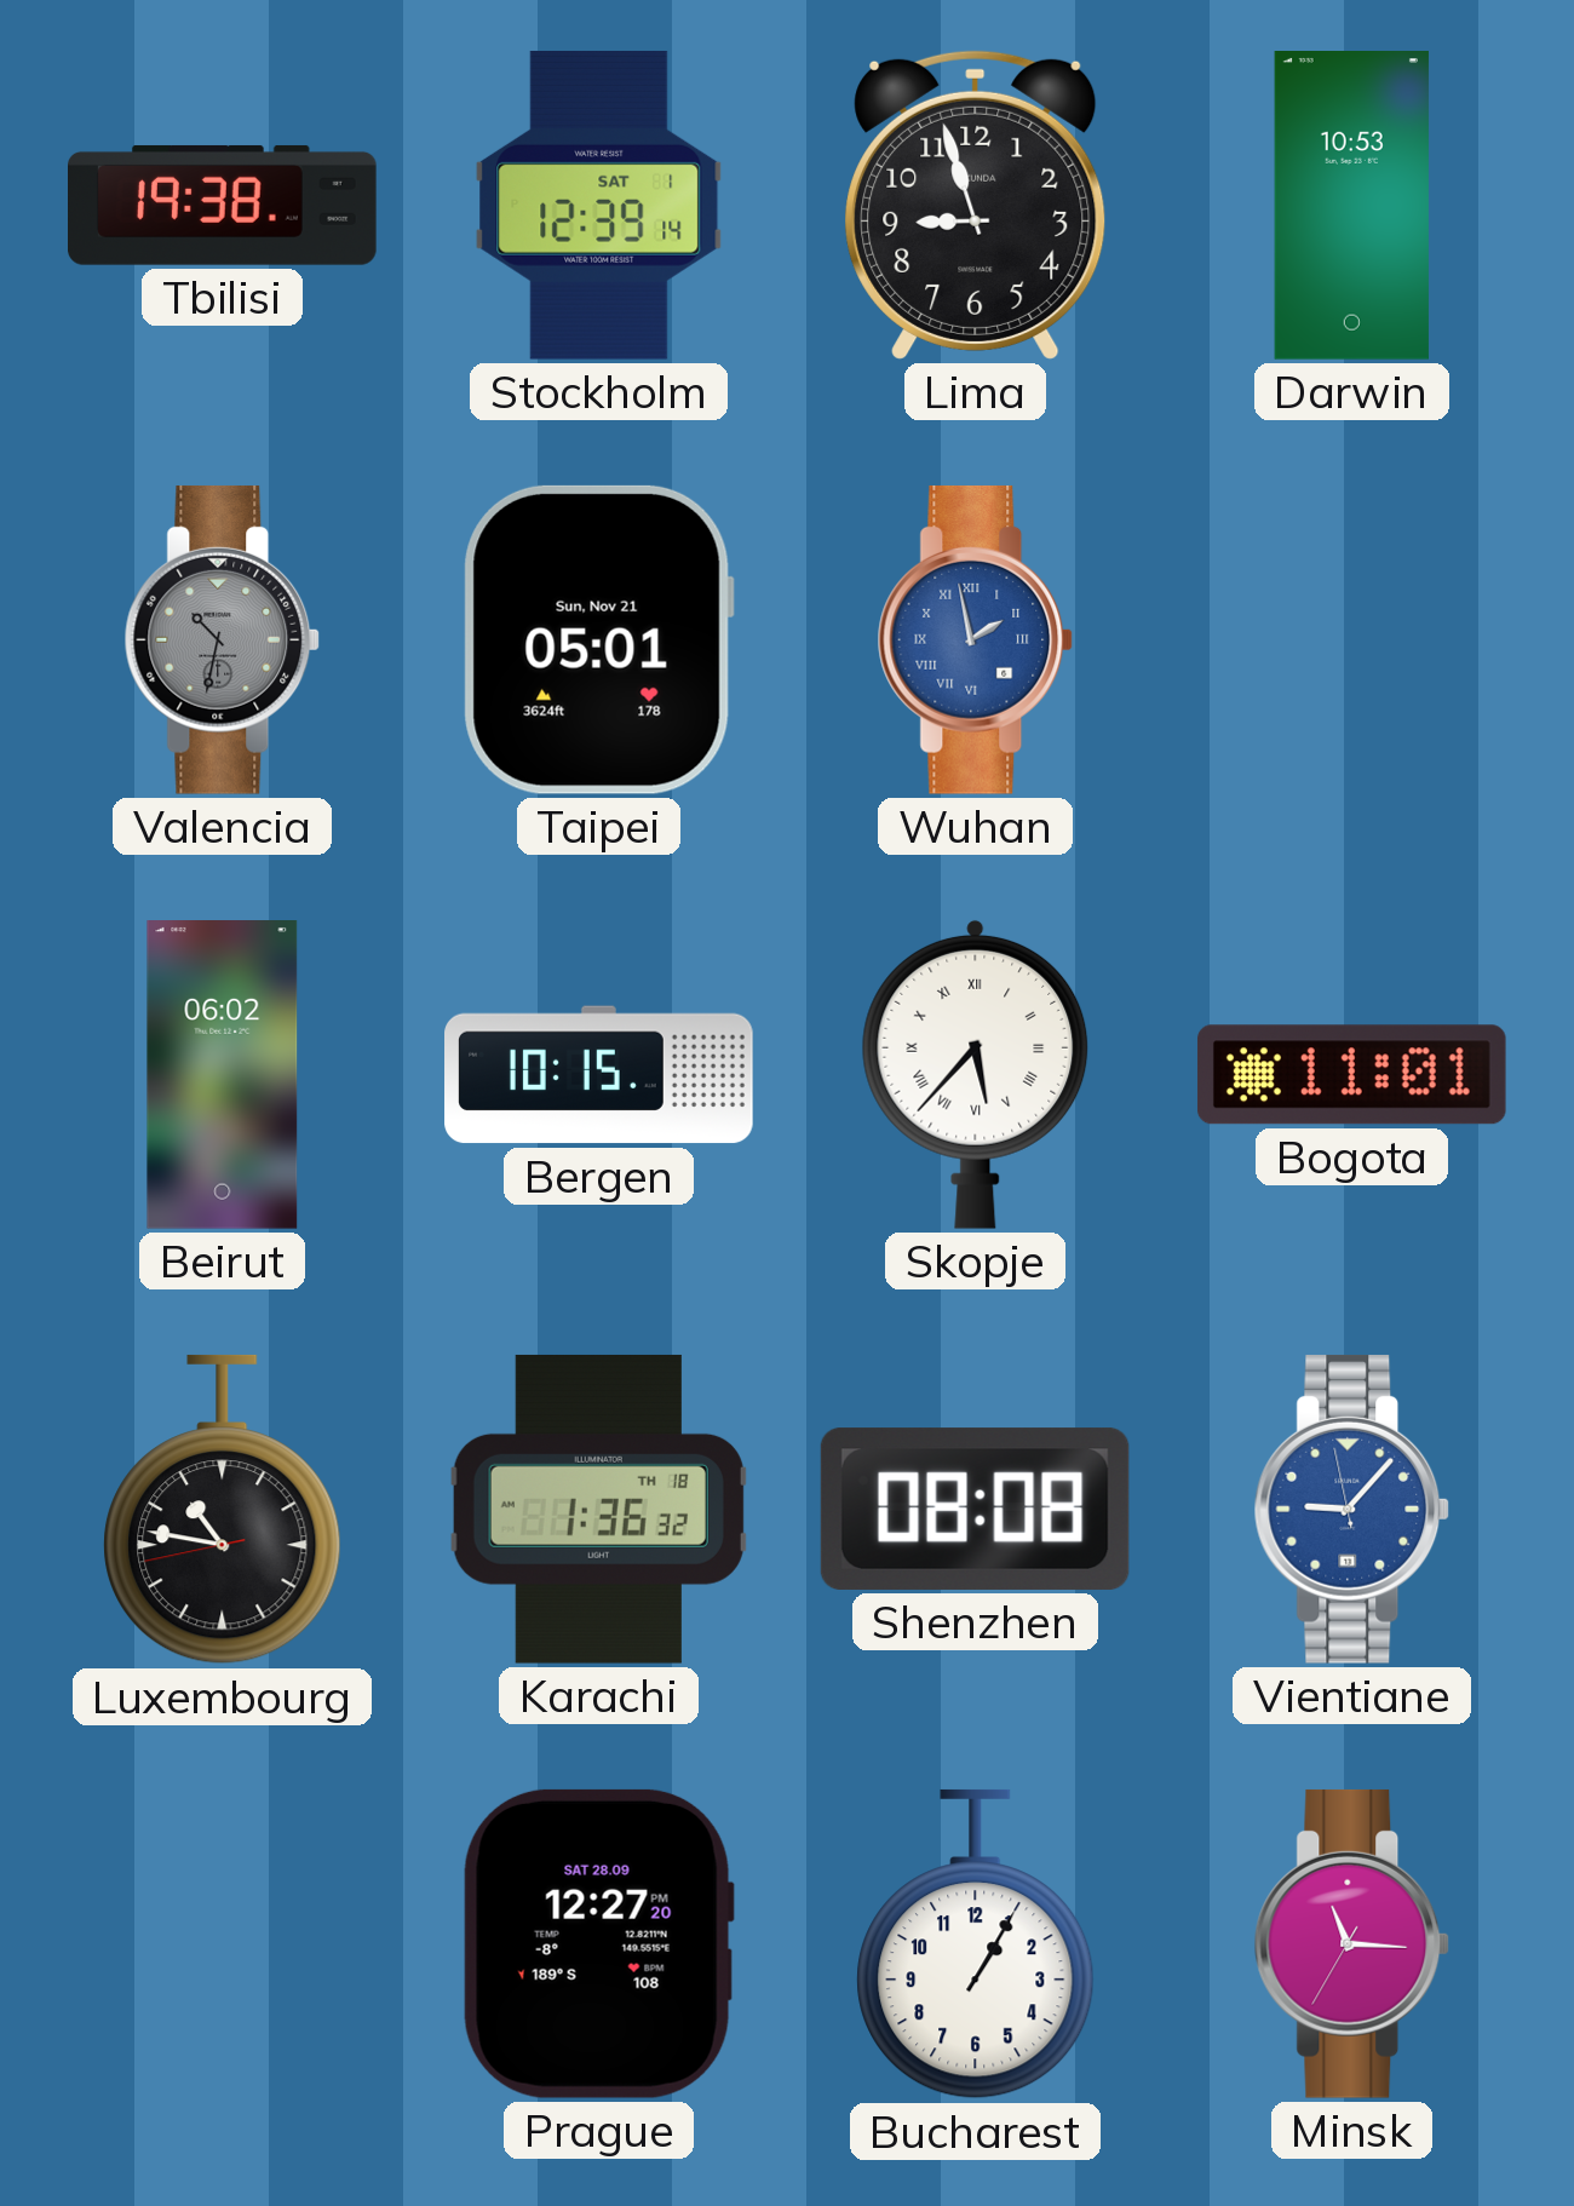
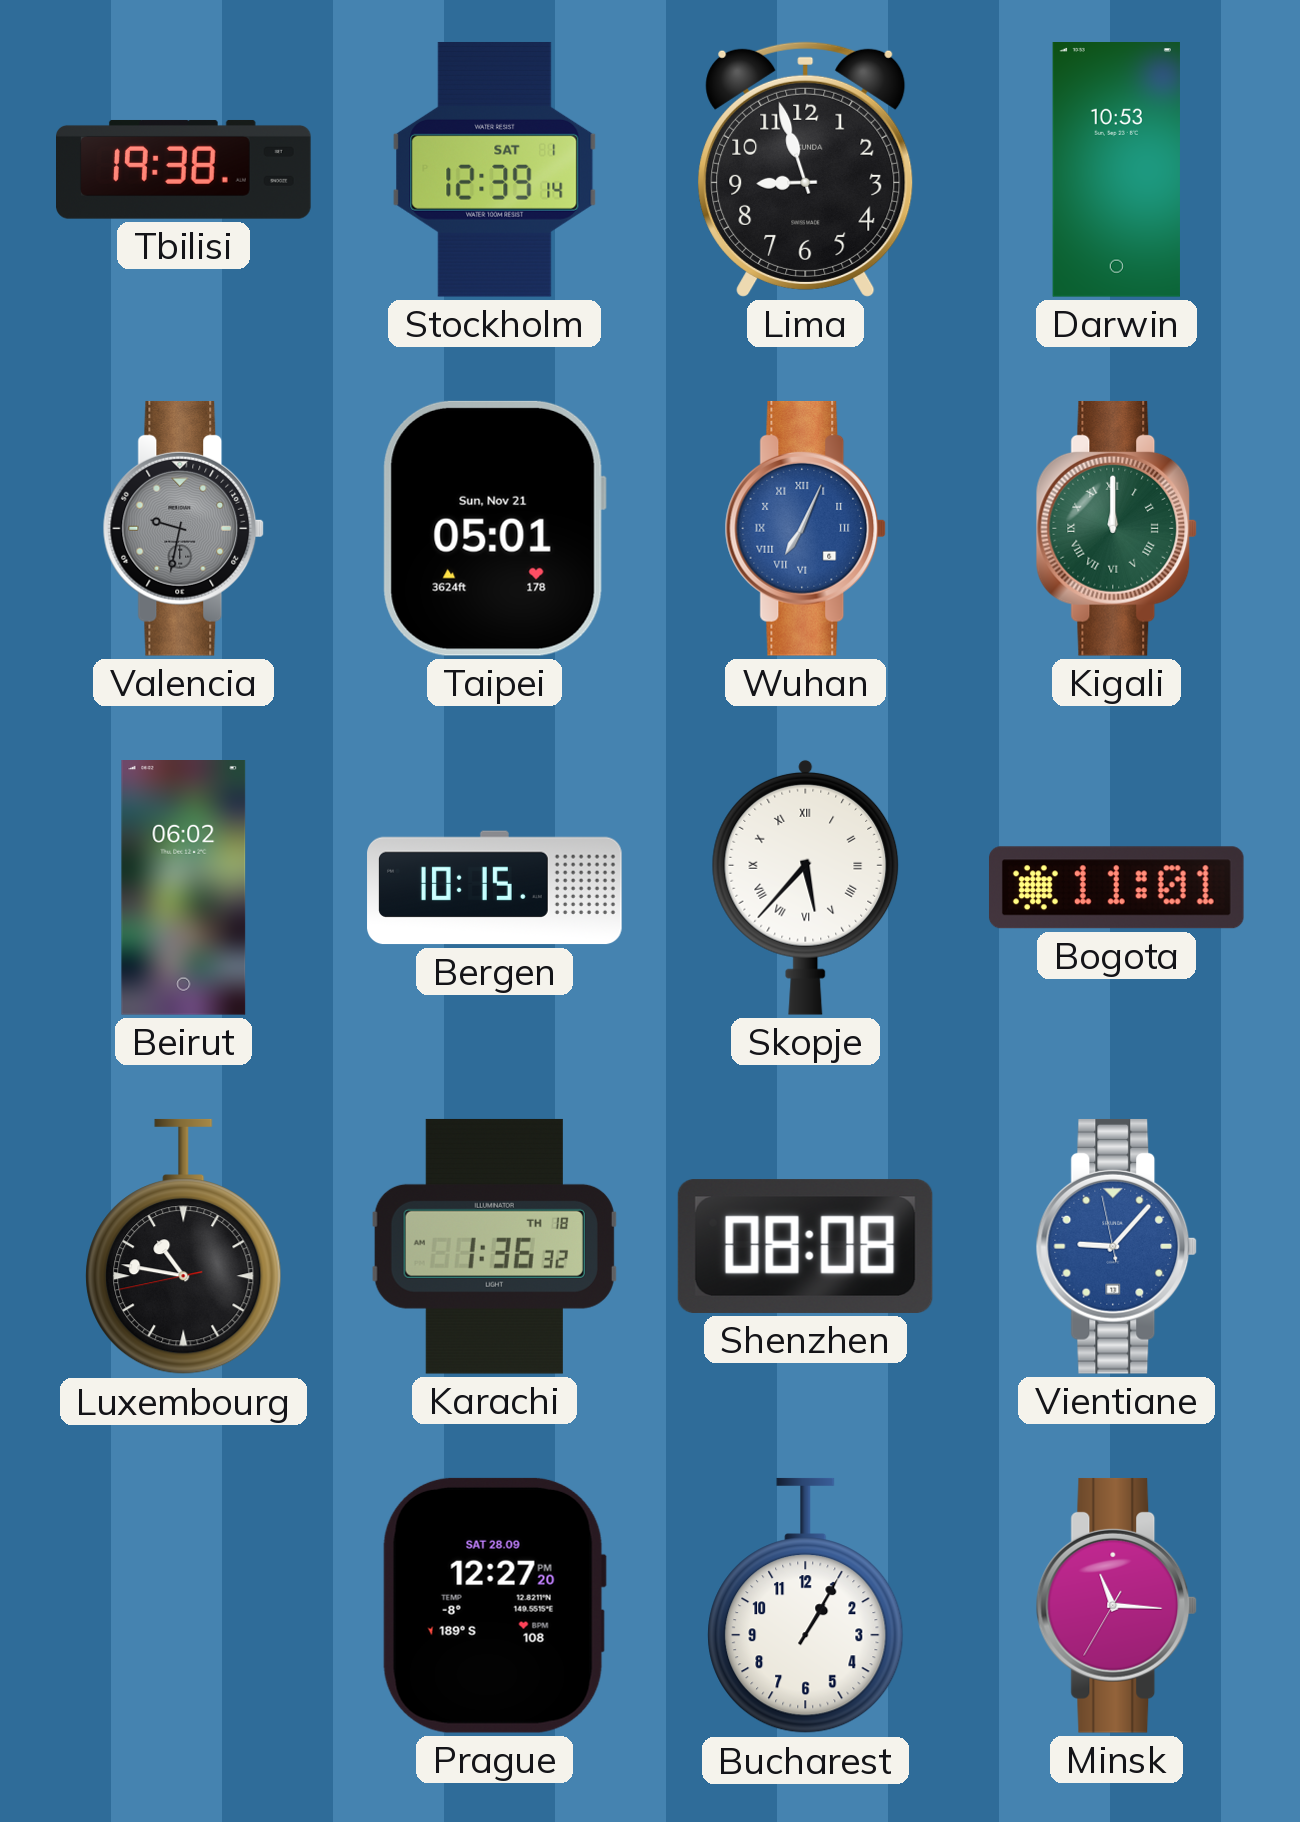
Valencia: 10:32 -> 9:32 (184, 528)
Wuhan: 1:58 -> 7:04 (806, 528)
Kigali: none -> 12:00 (1117, 528)
